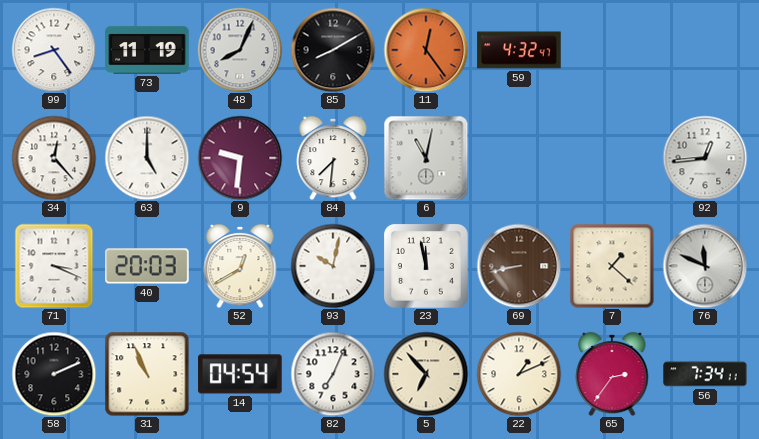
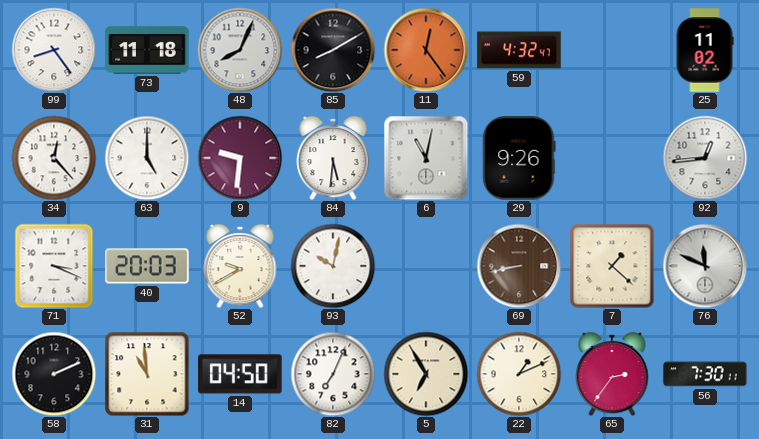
73: 11:19 -> 11:18 (147, 50)
25: none -> 11:02 (705, 50)
84: 7:31 -> 5:31 (333, 158)
29: none -> 9:26 (519, 158)
52: 12:40 -> 9:40 (240, 266)
23: 11:58 -> none (426, 266)
31: 10:56 -> 10:59 (147, 374)
14: 04:54 -> 04:50 (240, 374)
5: 6:53 -> 6:55 (426, 374)
56: 7:34 -> 7:30 (705, 374)
